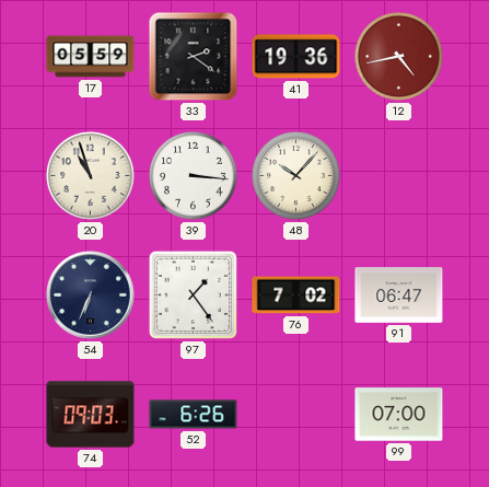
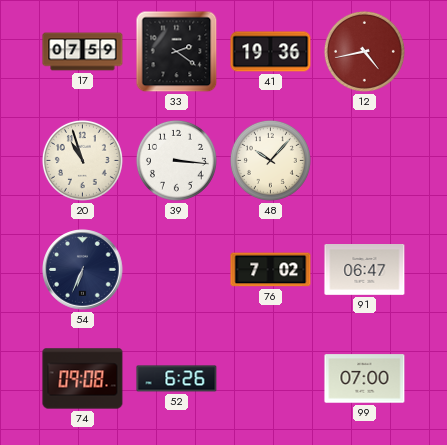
17: 05:59 -> 07:59 (83, 52)
97: 1:24 -> none (193, 294)
74: 09:03 -> 09:08 (83, 379)
